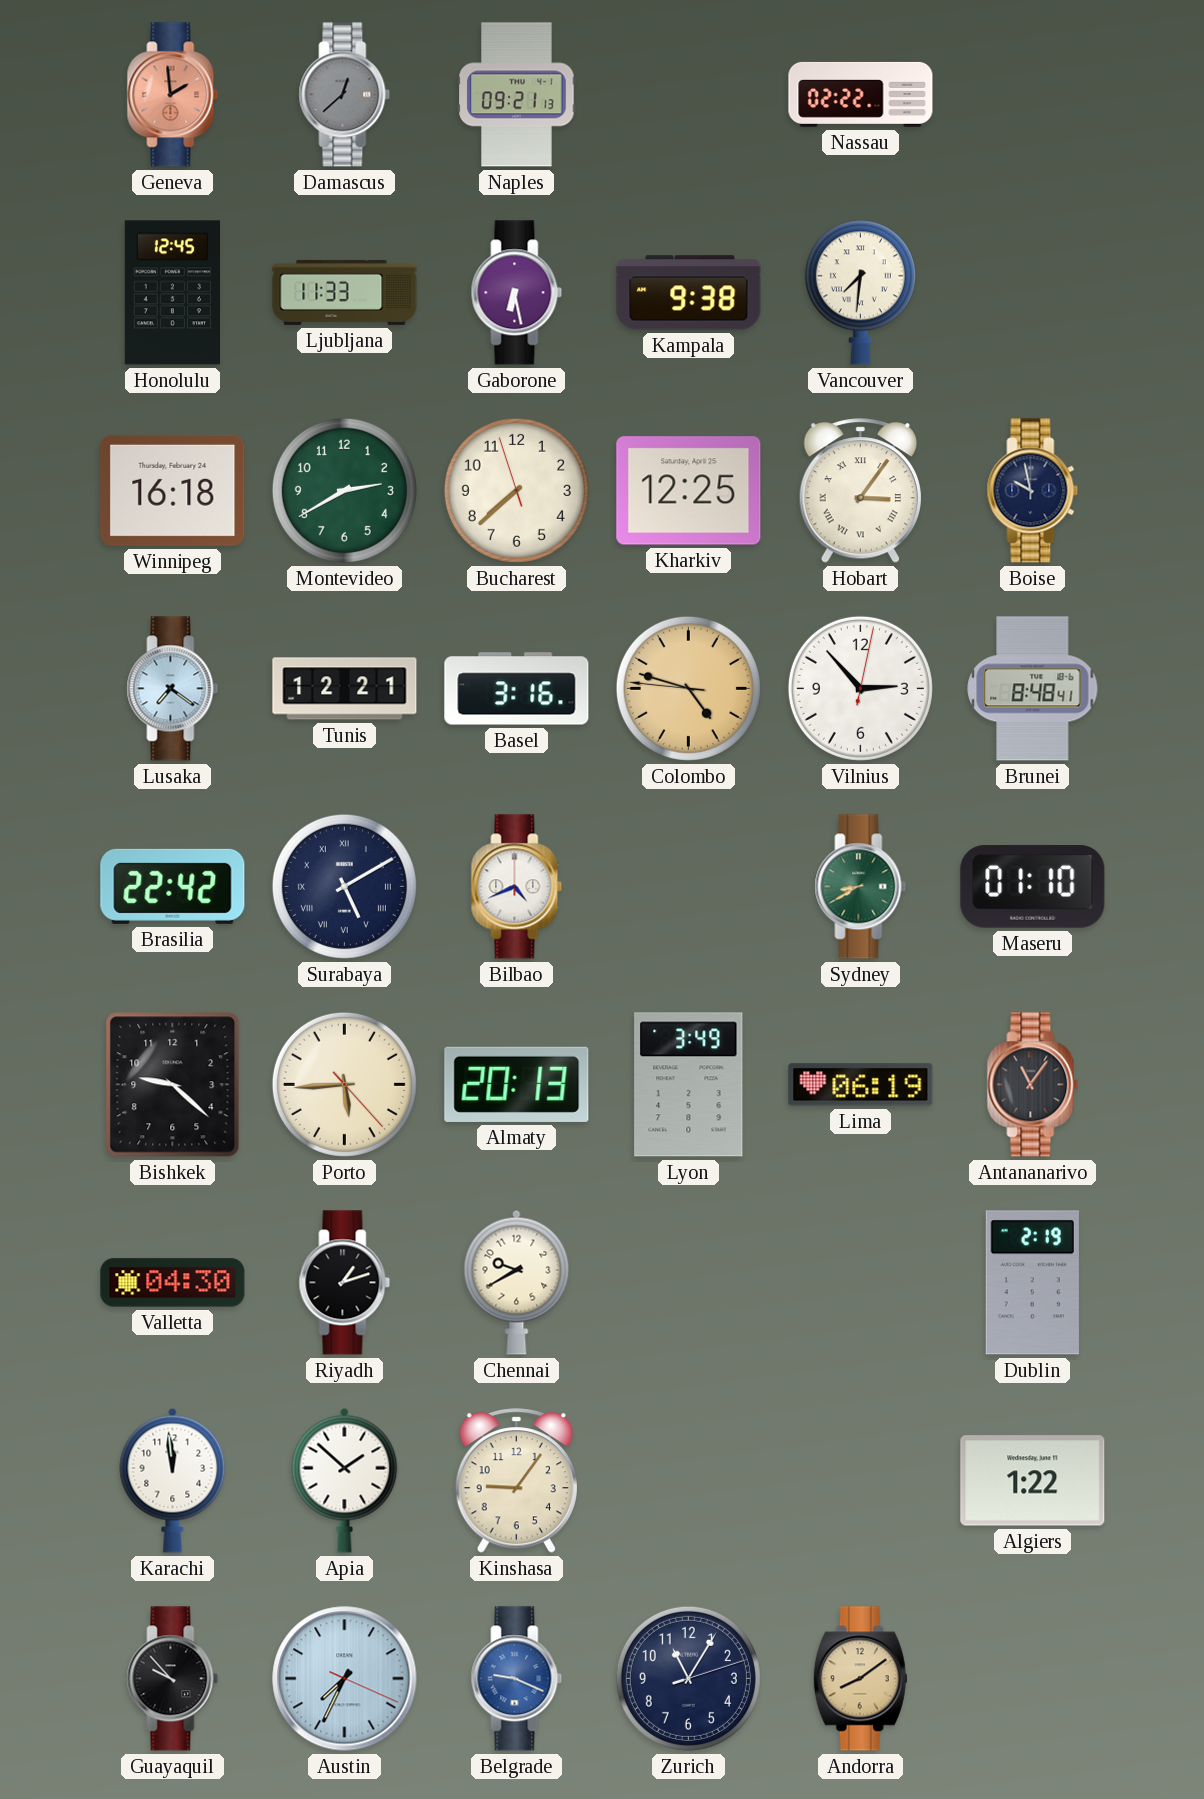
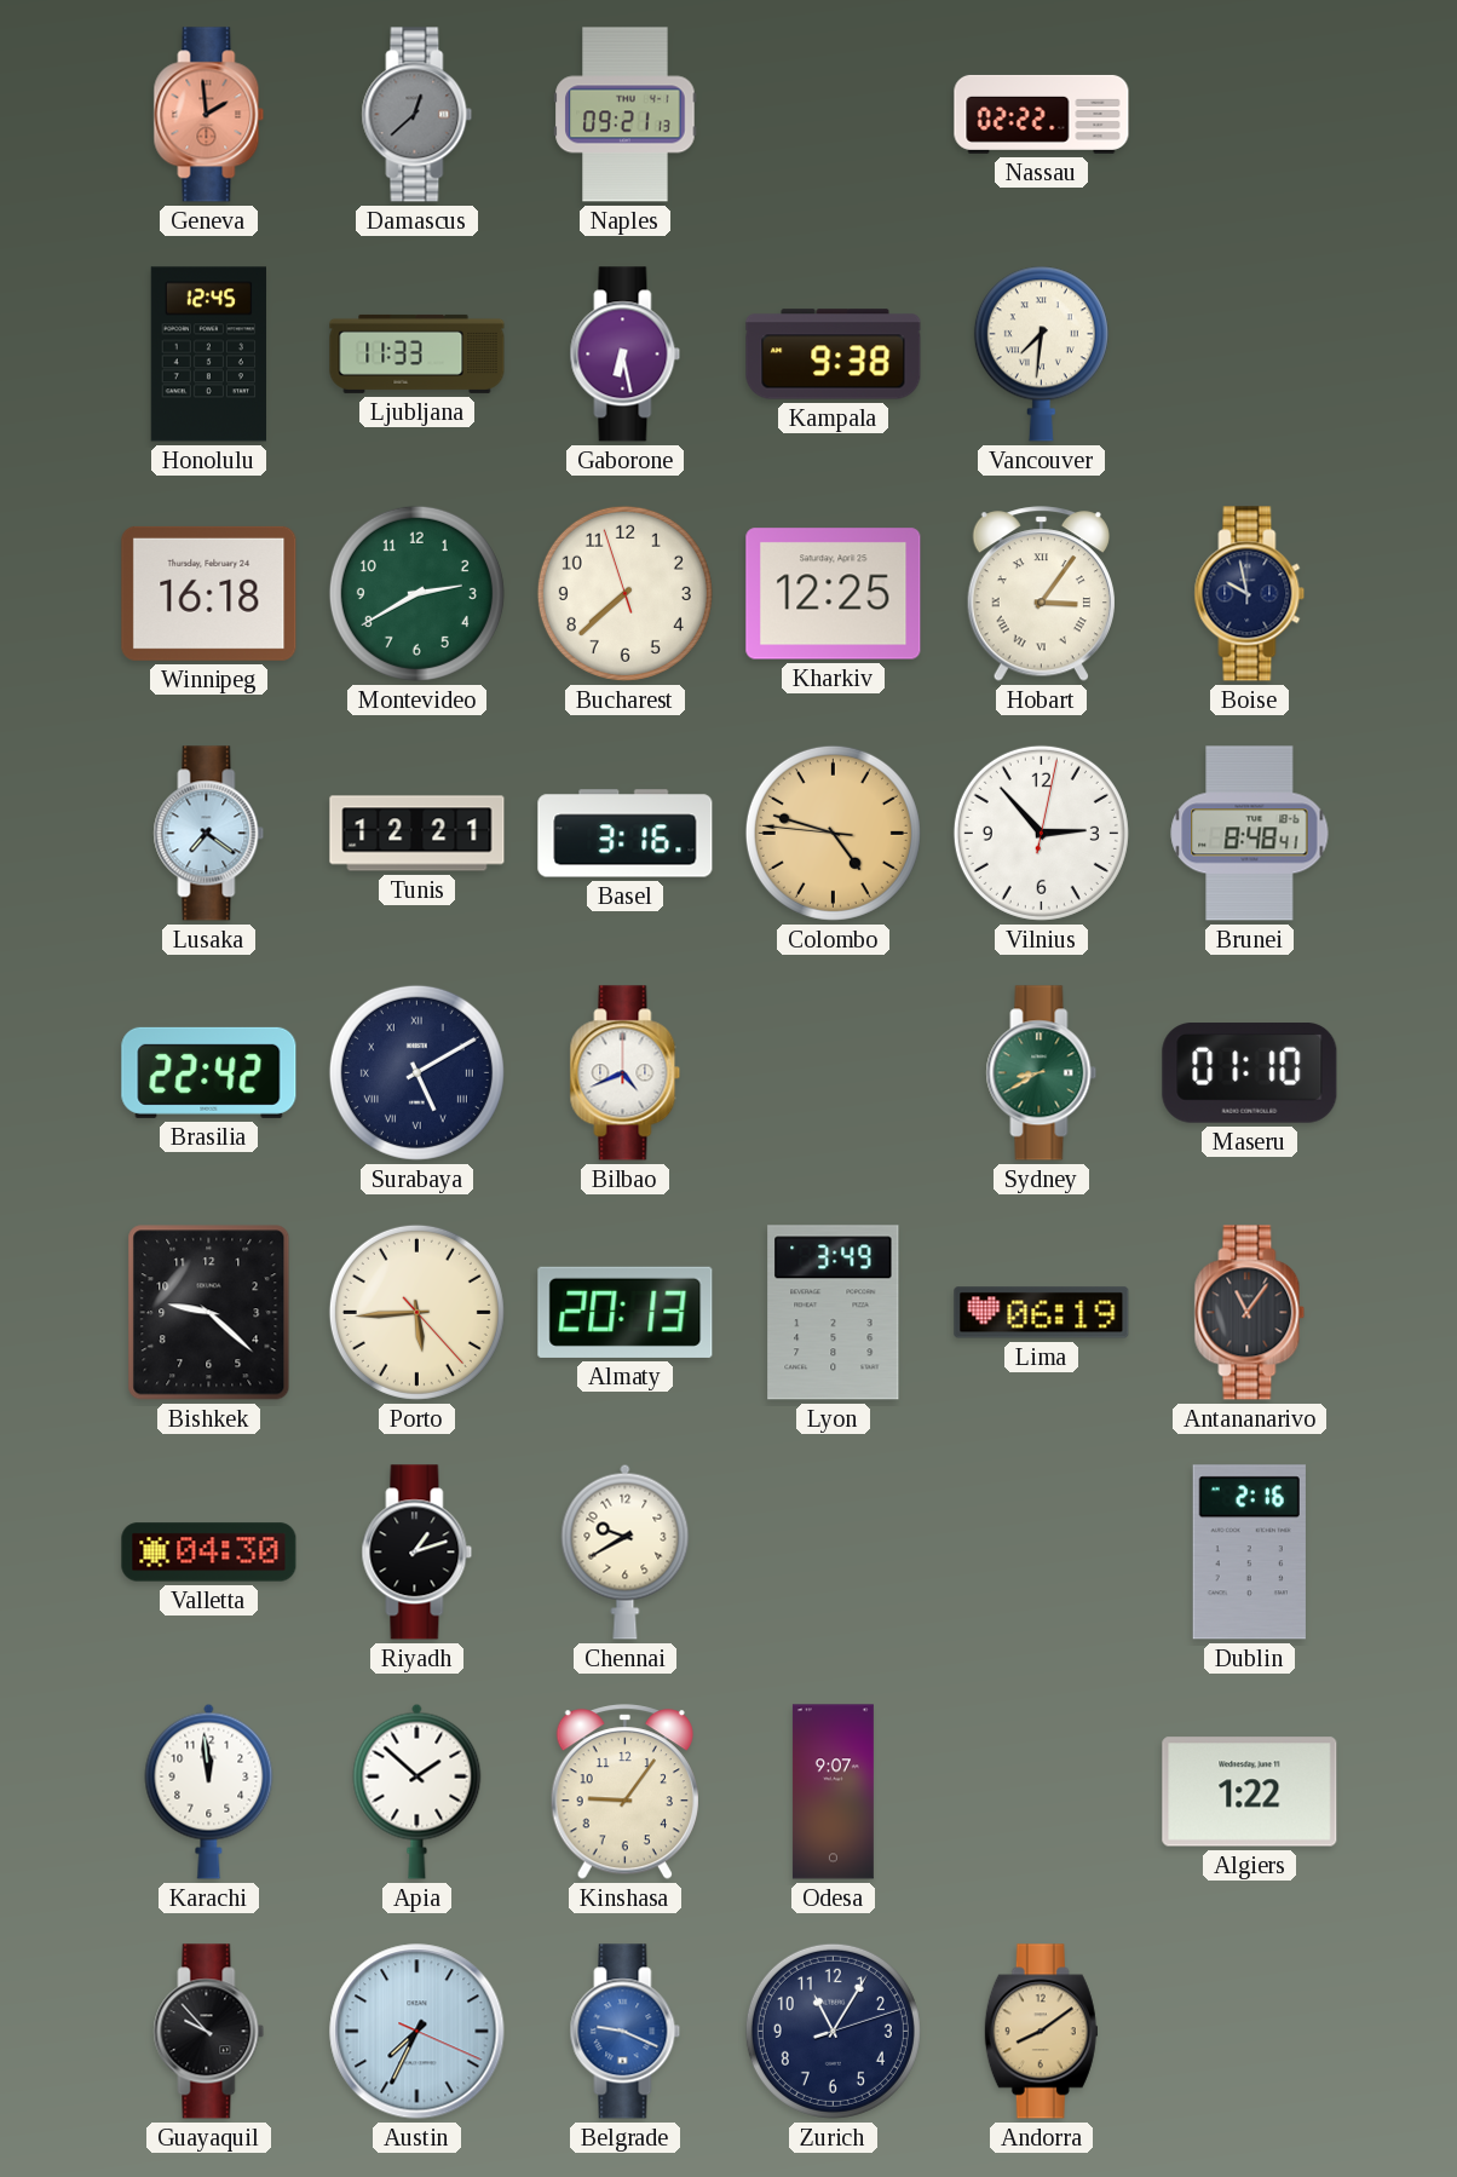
Dublin: 2:19 -> 2:16 (1249, 1553)
Odesa: none -> 9:07 (833, 1792)
